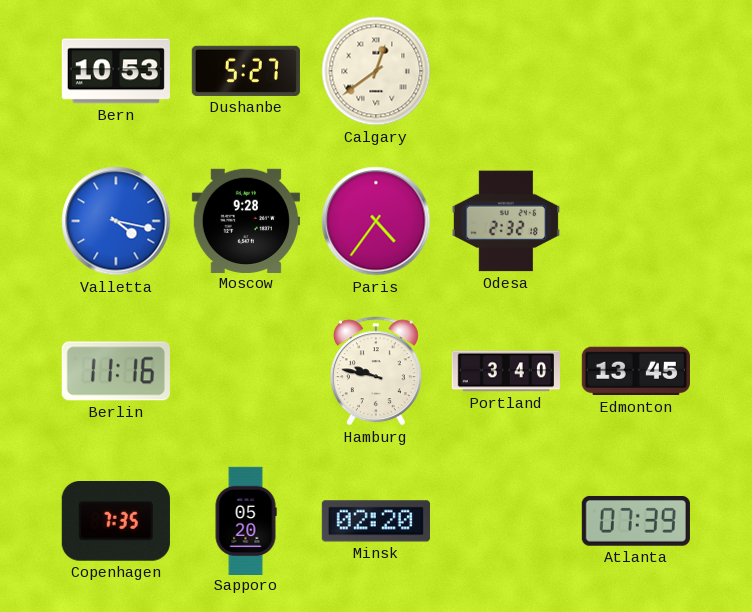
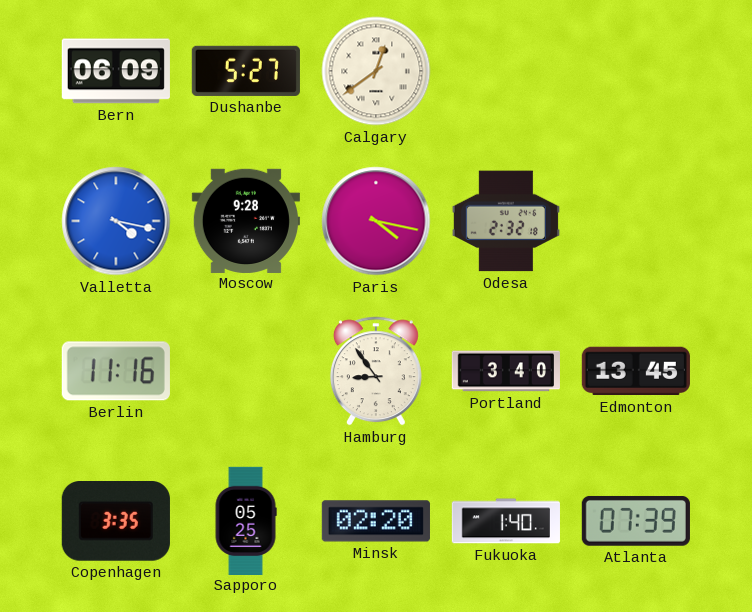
Bern: 10:53 -> 06:09 (116, 71)
Paris: 4:36 -> 4:17 (376, 221)
Hamburg: 9:47 -> 8:54 (376, 371)
Copenhagen: 7:35 -> 3:35 (116, 522)
Sapporo: 05:20 -> 05:25 (246, 520)
Fukuoka: none -> 1:40 (505, 521)
